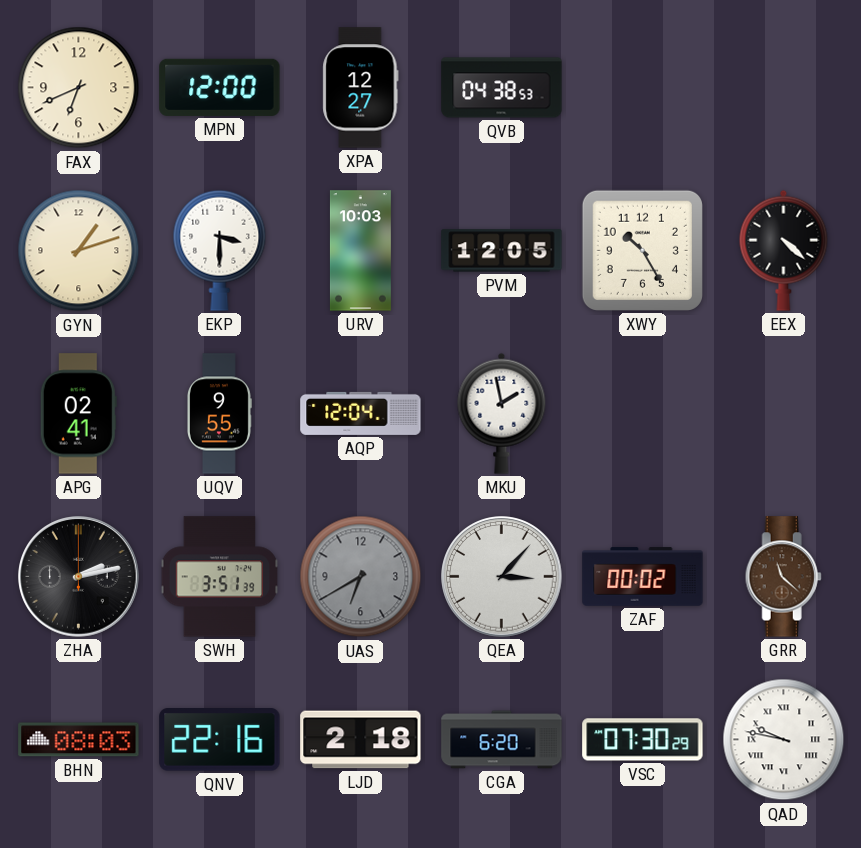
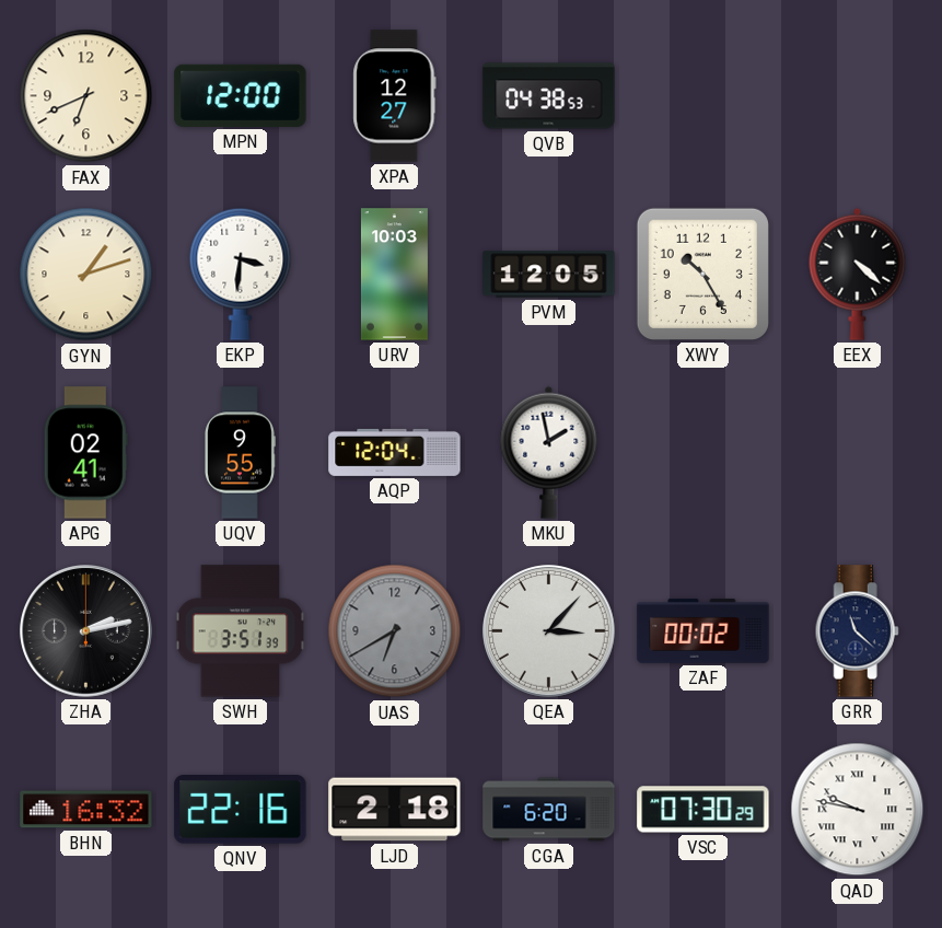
EKP: 3:30 -> 3:31 (241, 274)
GRR dial: brown -> navy (857, 631)
BHN: 08:03 -> 16:32 (86, 810)
